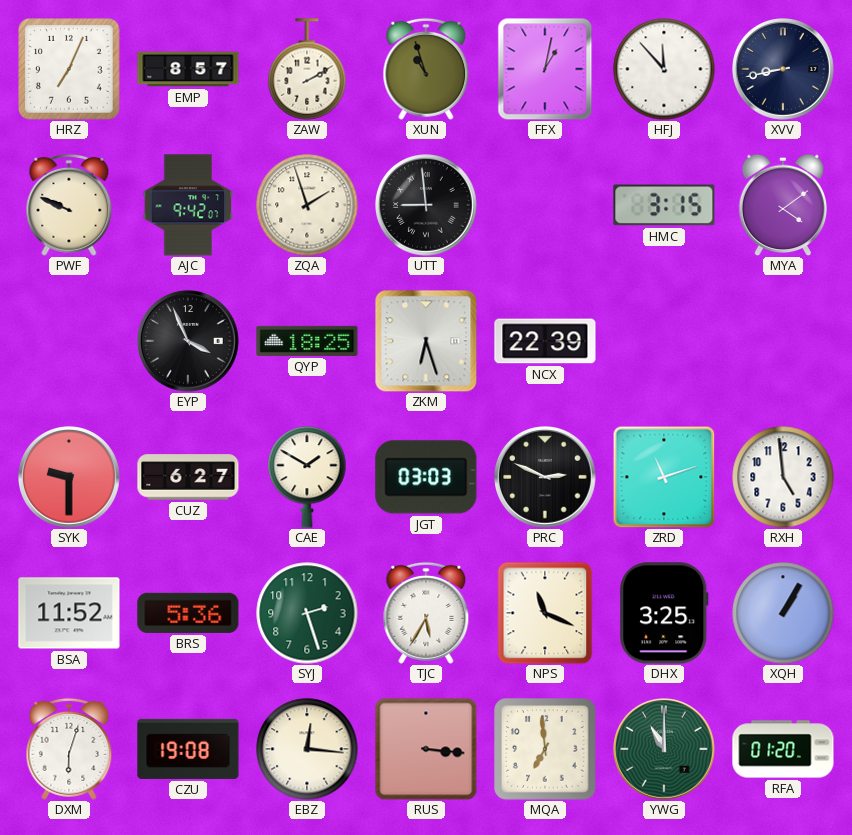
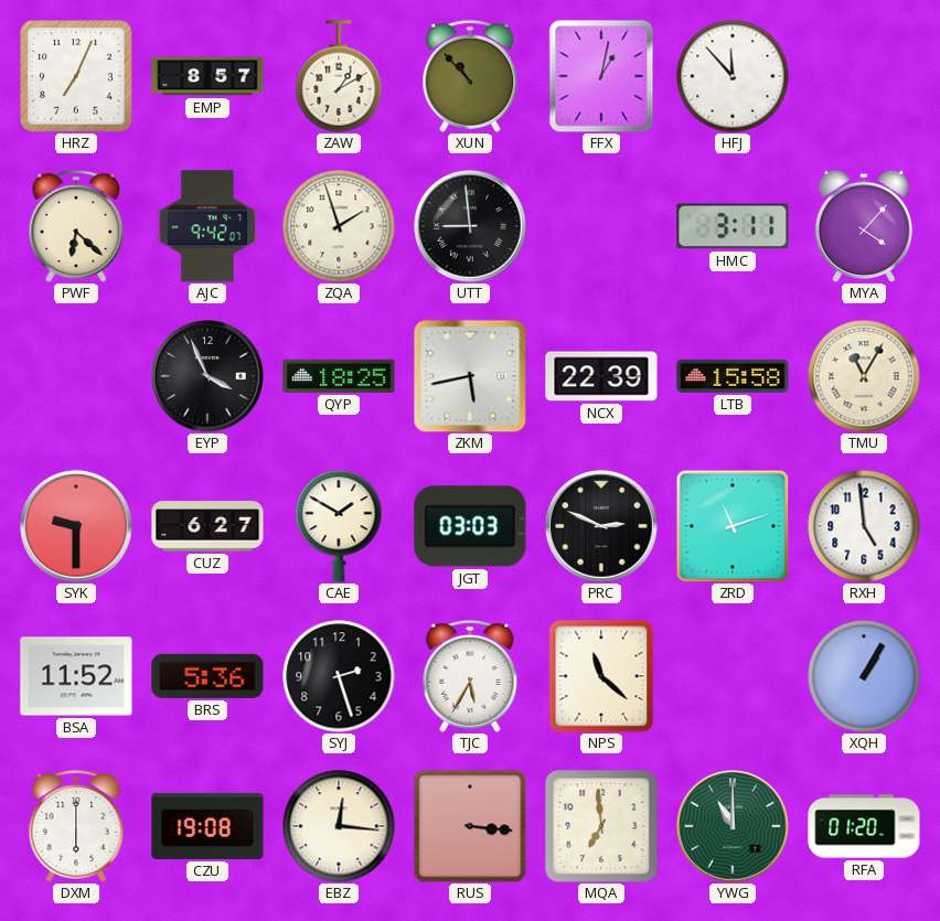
ZAW: 2:10 -> 1:10 (339, 76)
XUN: 10:57 -> 10:53 (470, 76)
XVV: 8:43 -> none (784, 70)
PWF: 9:49 -> 6:22 (76, 226)
HMC: 3:15 -> 3:11 (733, 226)
MYA: 4:09 -> 4:07 (864, 226)
ZKM: 6:27 -> 5:43 (470, 376)
LTB: none -> 15:58 (733, 376)
TMU: none -> 11:05 (864, 376)
SYJ dial: green -> black (339, 676)
NPS: 11:19 -> 11:22 (601, 676)
DHX: 3:25 -> none (664, 613)
DXM: 6:03 -> 6:00 (76, 826)
